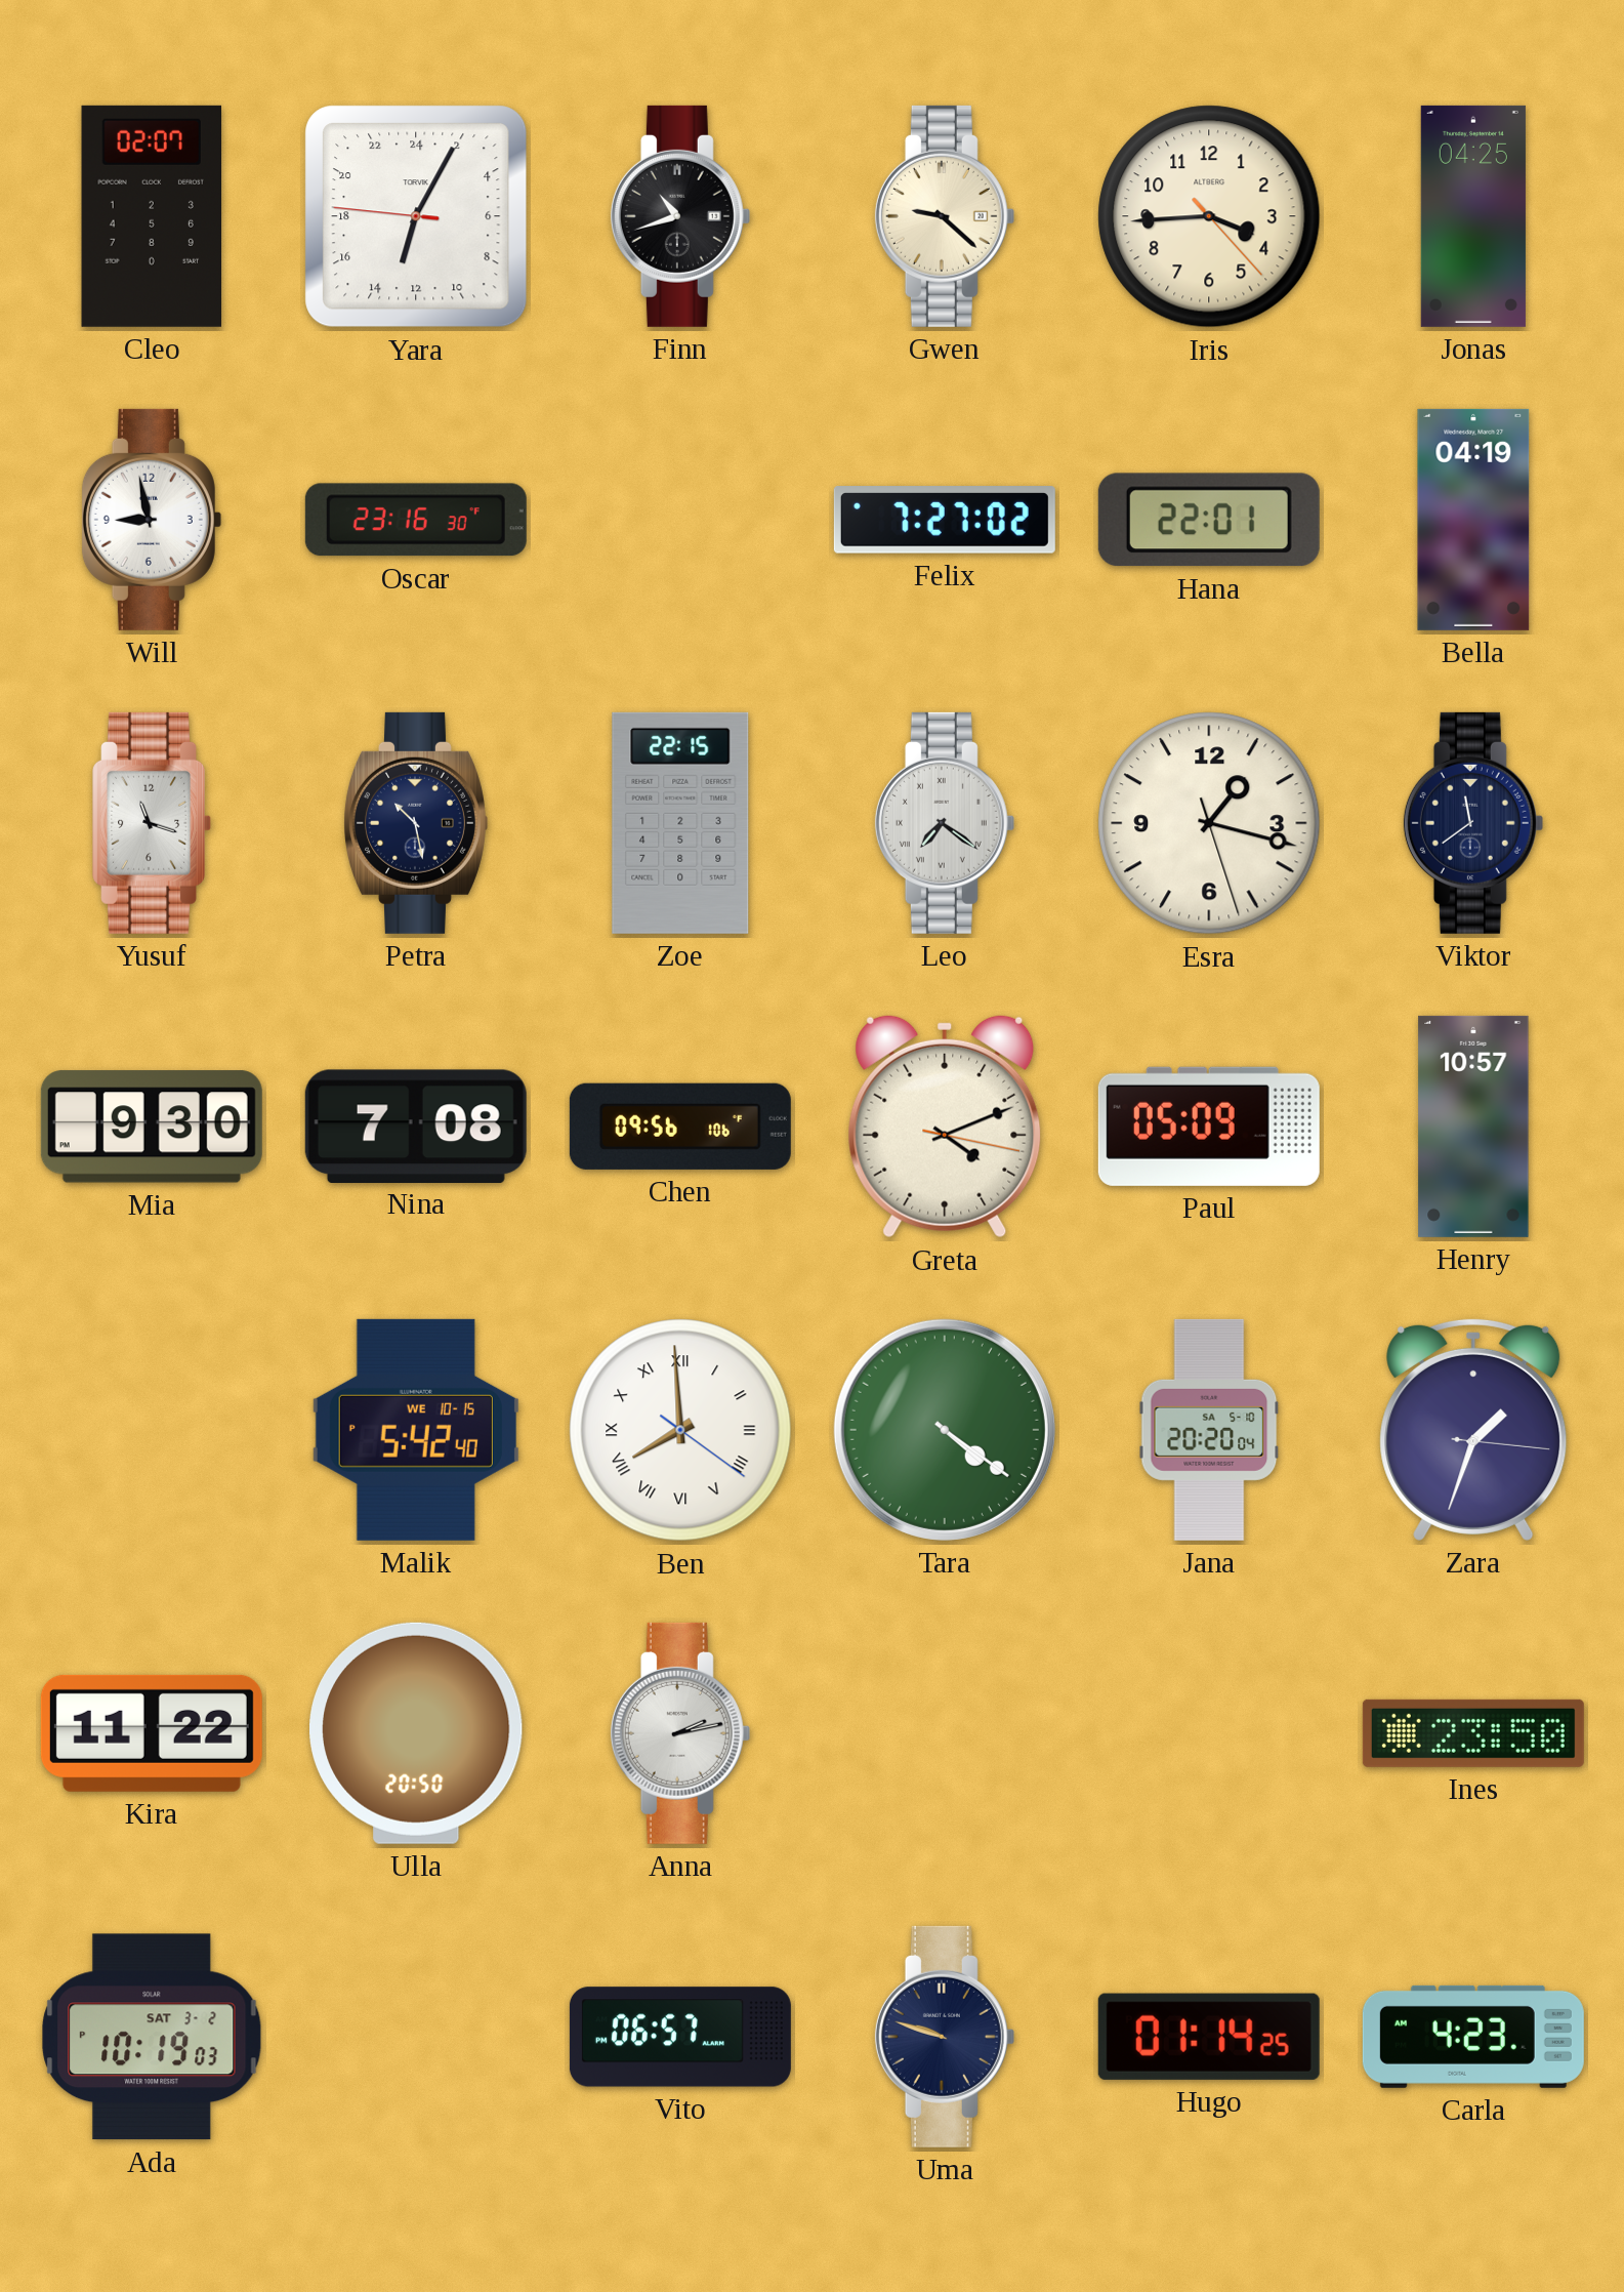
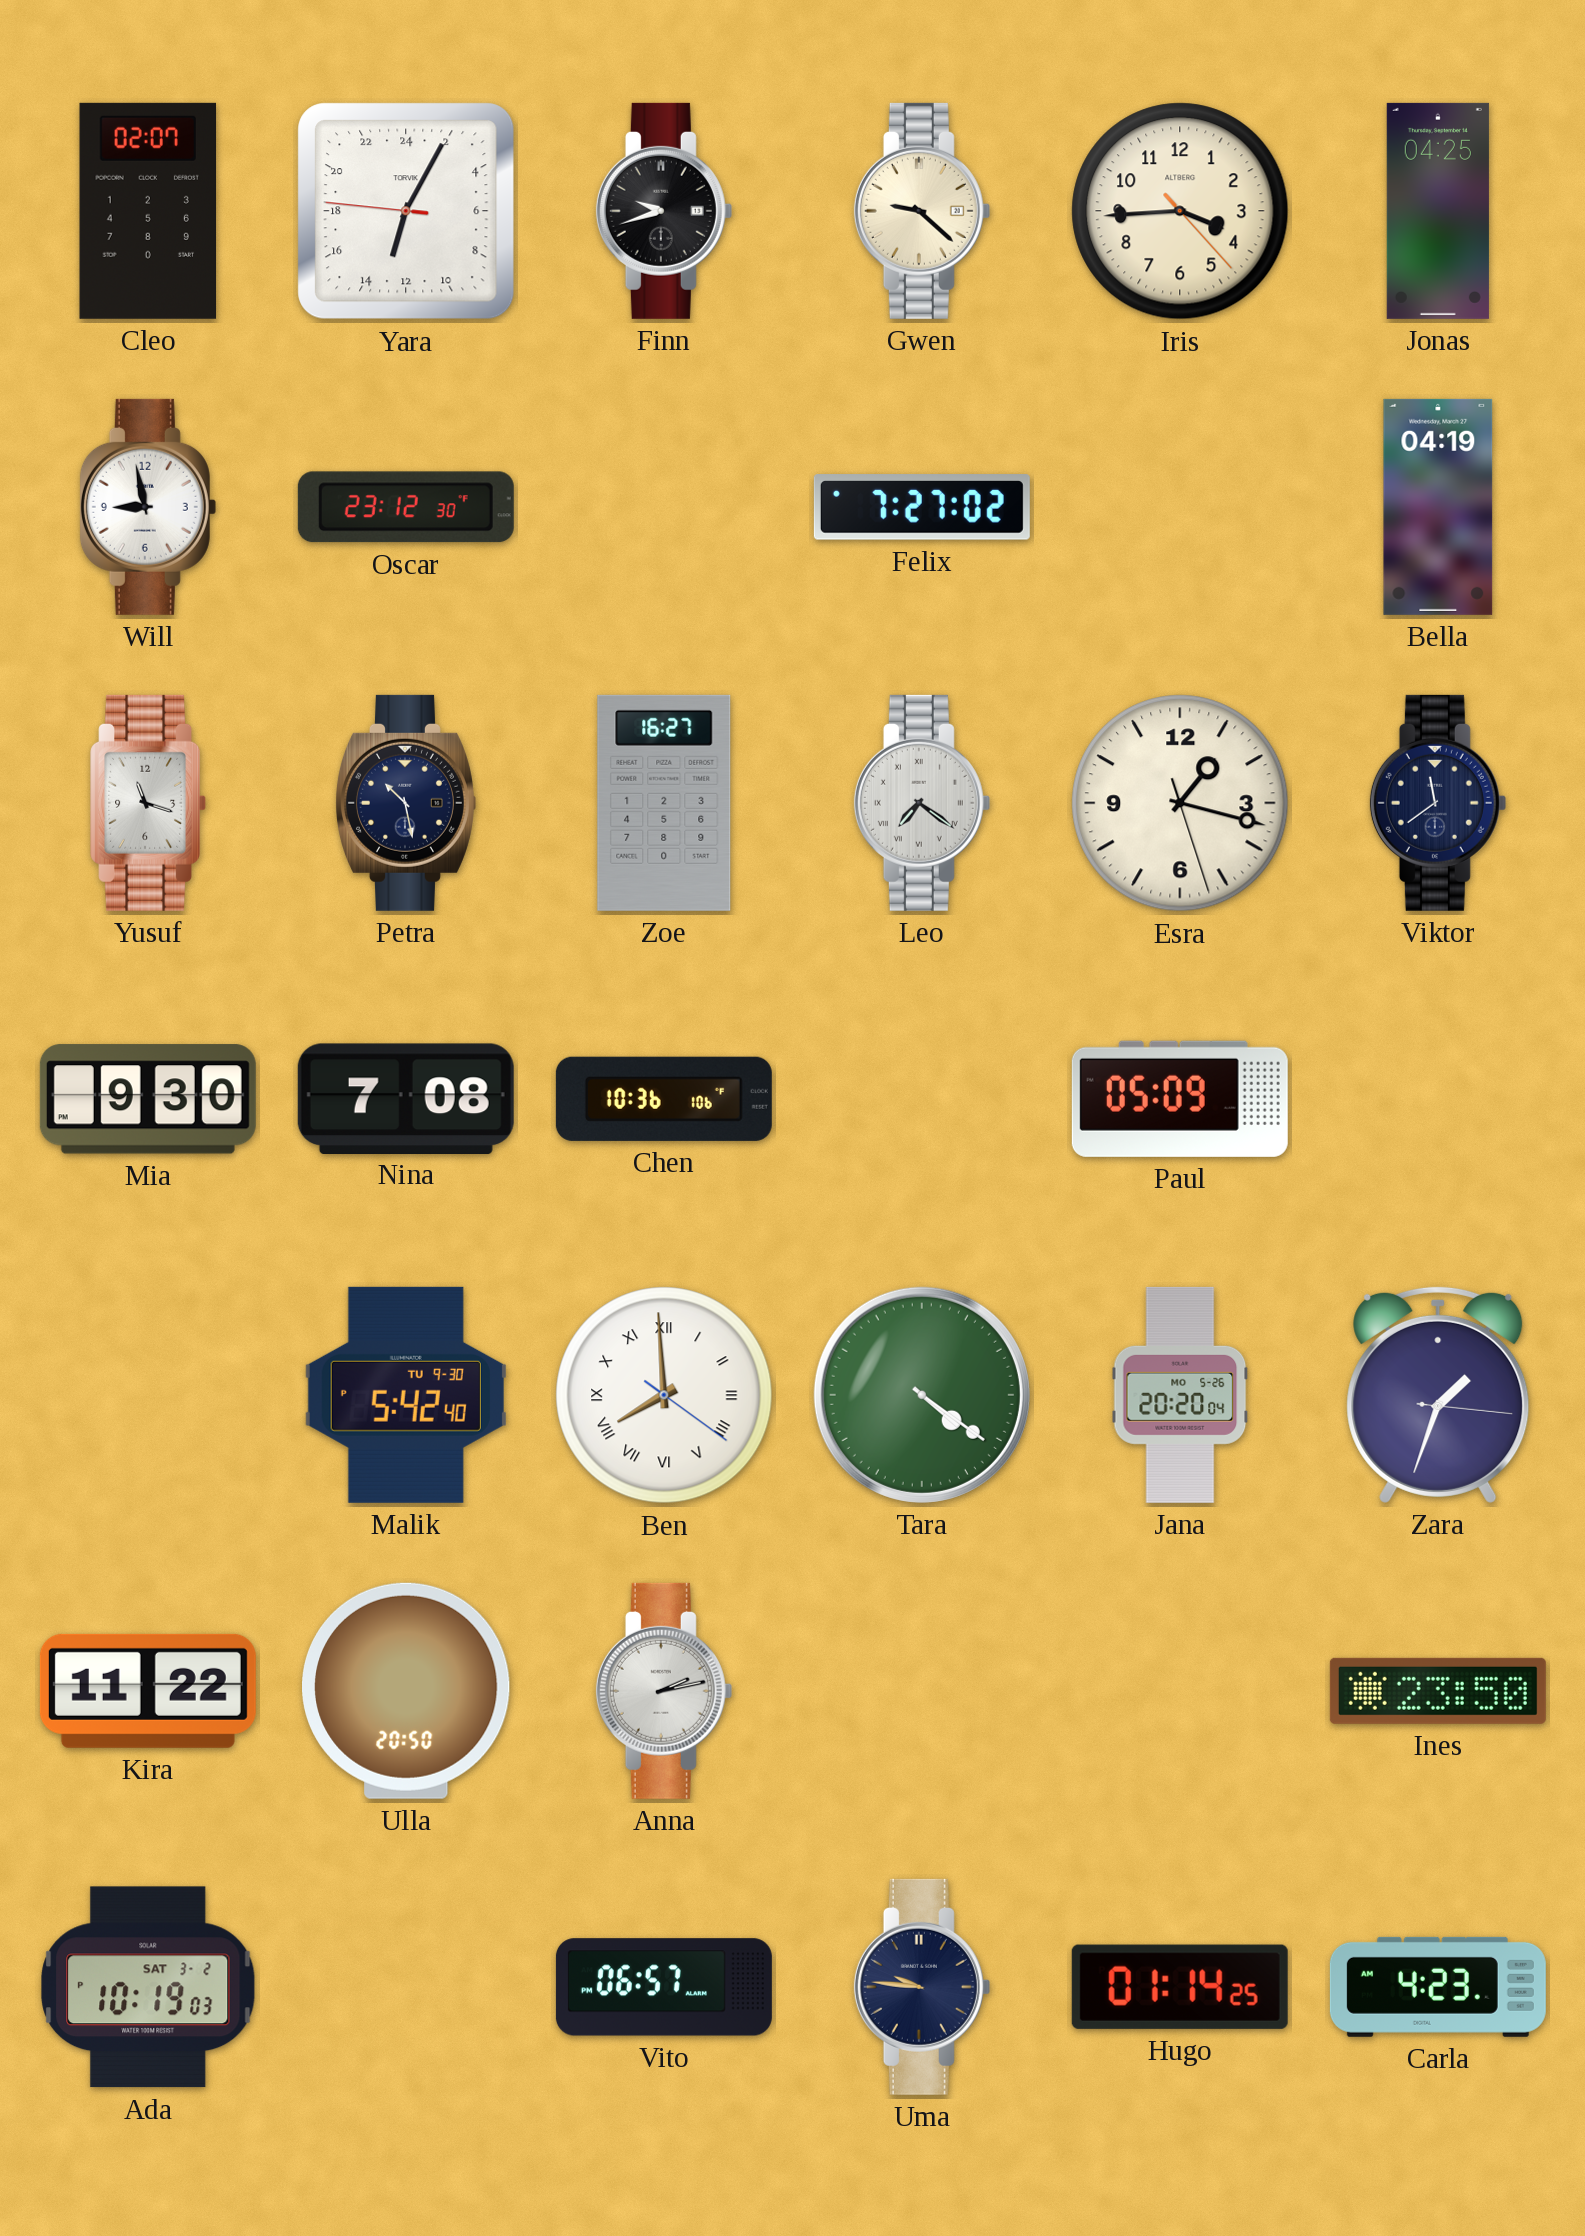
Finn: 10:42 -> 9:42 (664, 211)
Oscar: 23:16 -> 23:12 (406, 507)
Hana: 22:01 -> none (1209, 520)
Zoe: 22:15 -> 16:27 (664, 803)
Chen: 09:56 -> 10:36 (664, 1099)
Greta: 4:11 -> none (945, 1127)
Henry: 10:57 -> none (1473, 1127)
Malik date: WE 10-15 -> TU 9-30 (406, 1395)
Jana date: SA 5-10 -> MO 5-26 (1180, 1395)
Uma: 9:48 -> 9:46 (922, 1987)
